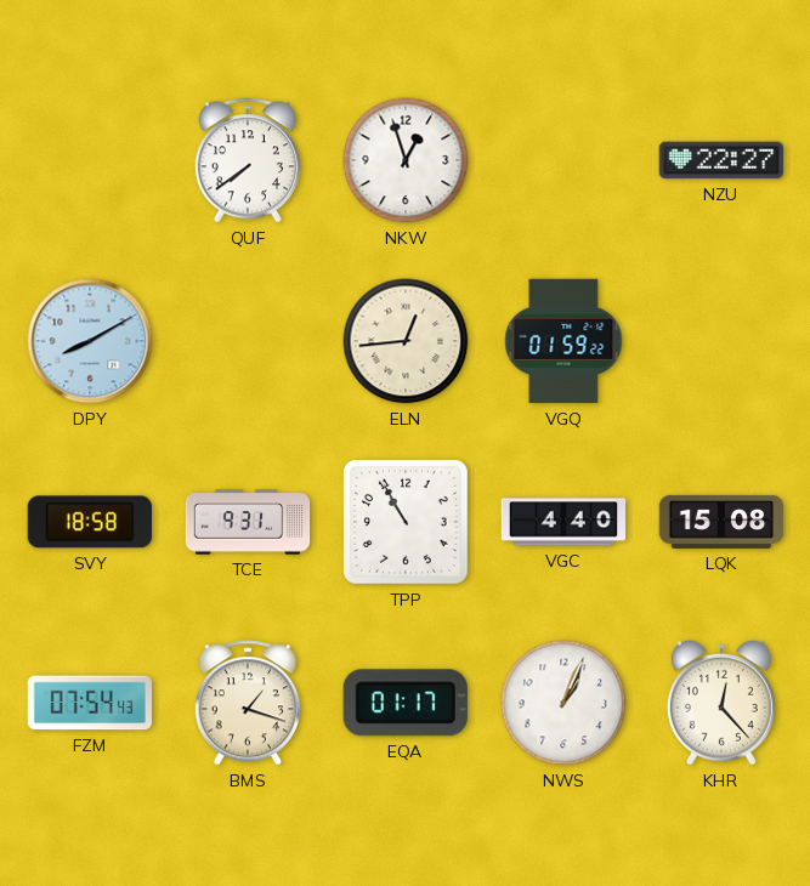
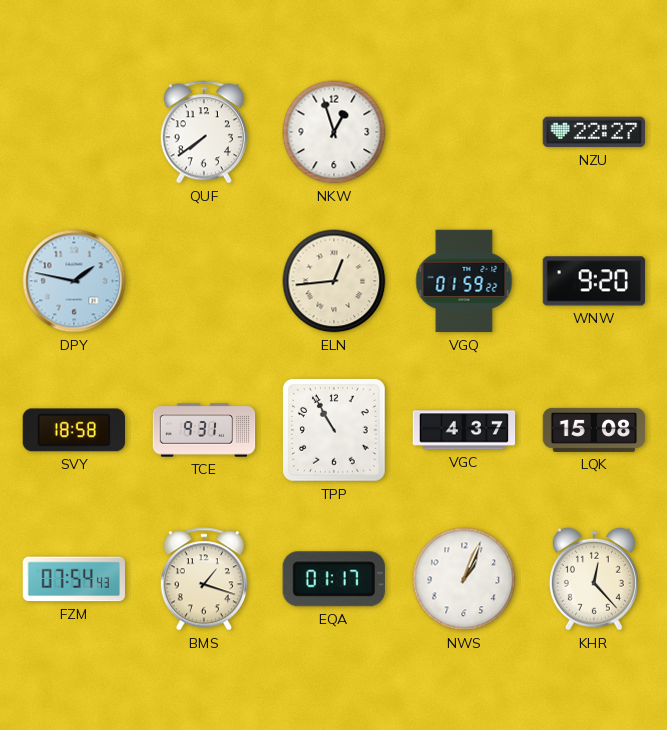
DPY: 8:10 -> 1:47 (74, 281)
WNW: none -> 9:20 (594, 281)
VGC: 4:40 -> 4:37 (464, 430)
